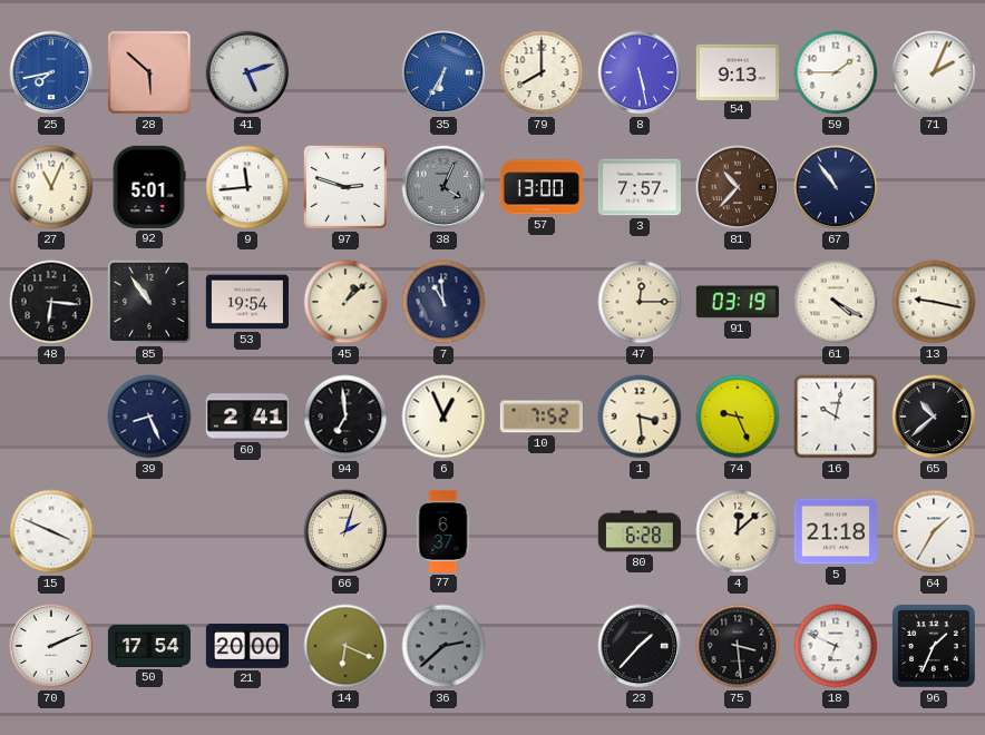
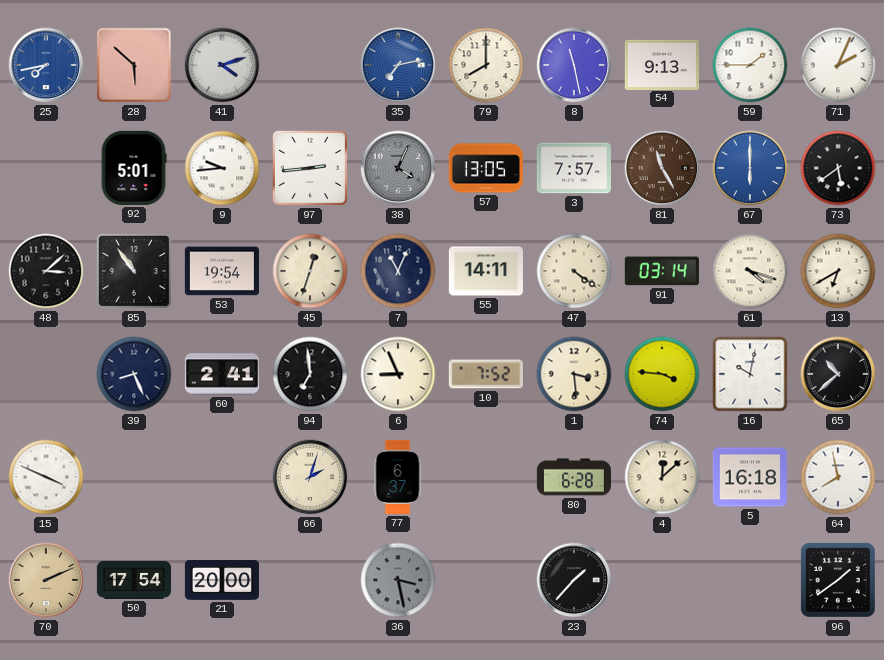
41: 5:12 -> 4:12 (222, 65)
35: 6:35 -> 7:13 (398, 65)
8: 5:28 -> 11:28 (574, 65)
27: 11:04 -> none (51, 187)
9: 11:44 -> 9:44 (222, 168)
97: 2:48 -> 2:44 (310, 168)
57: 13:00 -> 13:05 (486, 168)
81: 10:37 -> 11:25 (662, 168)
67: 10:54 -> 6:00 (750, 168)
67 dial: navy -> blue (750, 168)
73: none -> 5:39 (838, 168)
48: 6:16 -> 3:08 (46, 271)
45: 1:08 -> 12:33 (310, 271)
7: 10:59 -> 11:04 (398, 271)
55: none -> 14:11 (486, 271)
47: 12:15 -> 4:21 (574, 271)
91: 03:19 -> 03:14 (662, 271)
61: 4:20 -> 4:18 (750, 271)
13: 9:17 -> 6:40 (838, 271)
6: 12:56 -> 8:56 (398, 374)
74: 9:26 -> 3:46 (662, 374)
5: 21:18 -> 16:18 (750, 477)
64: 1:35 -> 7:58 (838, 477)
70 dial: white -> champagne (46, 580)
14: 6:19 -> none (345, 646)
36: 2:38 -> 3:28 (398, 580)
75: 3:29 -> none (738, 646)
18: 6:49 -> none (836, 646)
96: 1:34 -> 1:39 (838, 580)
